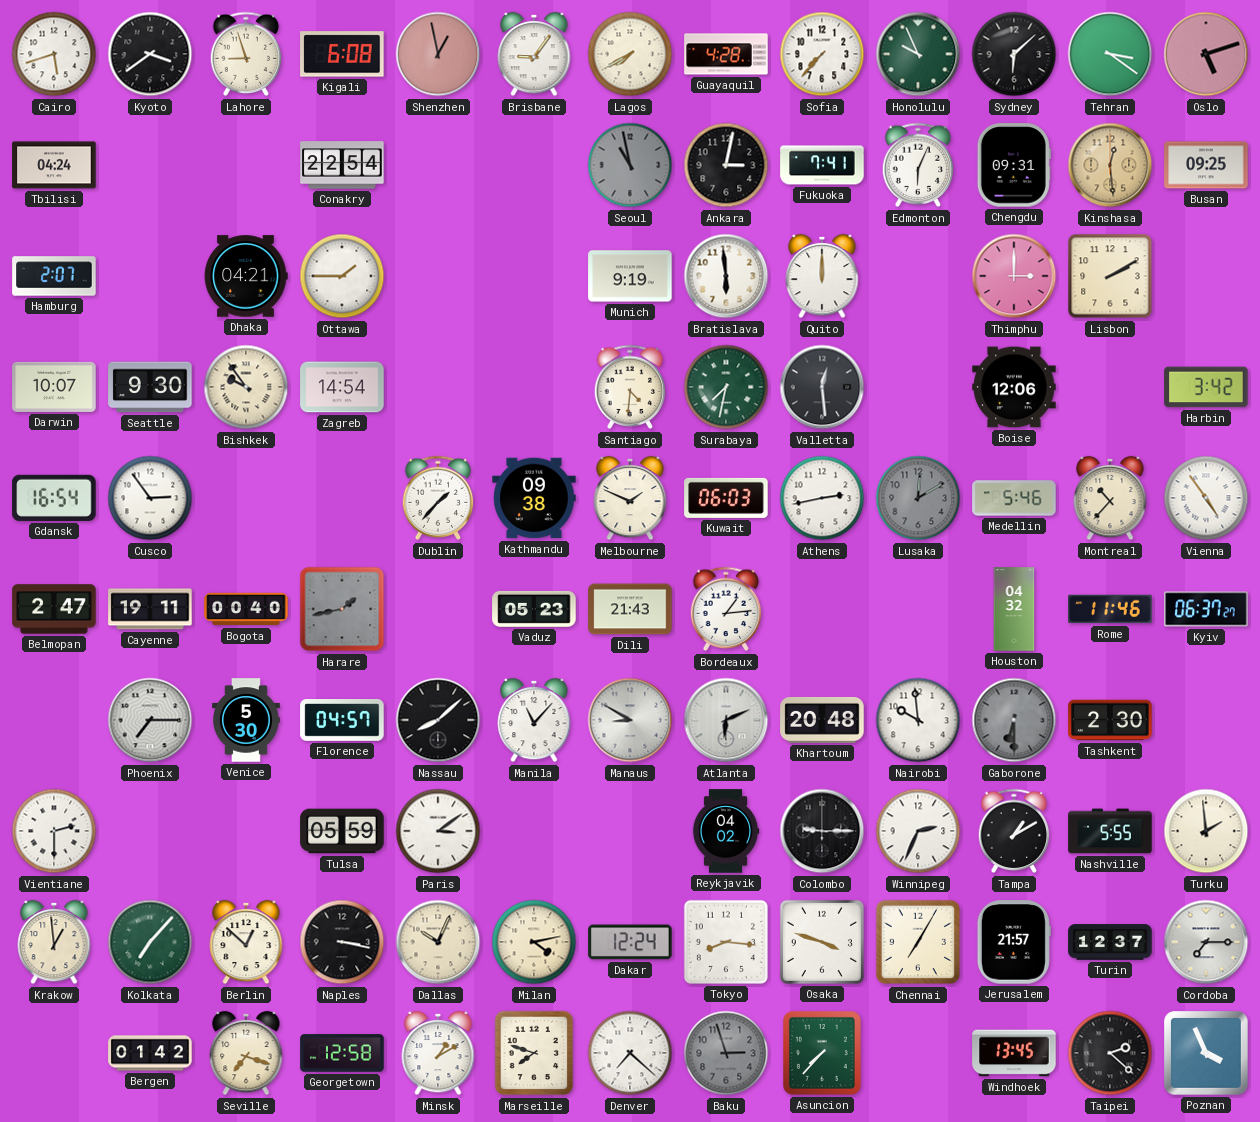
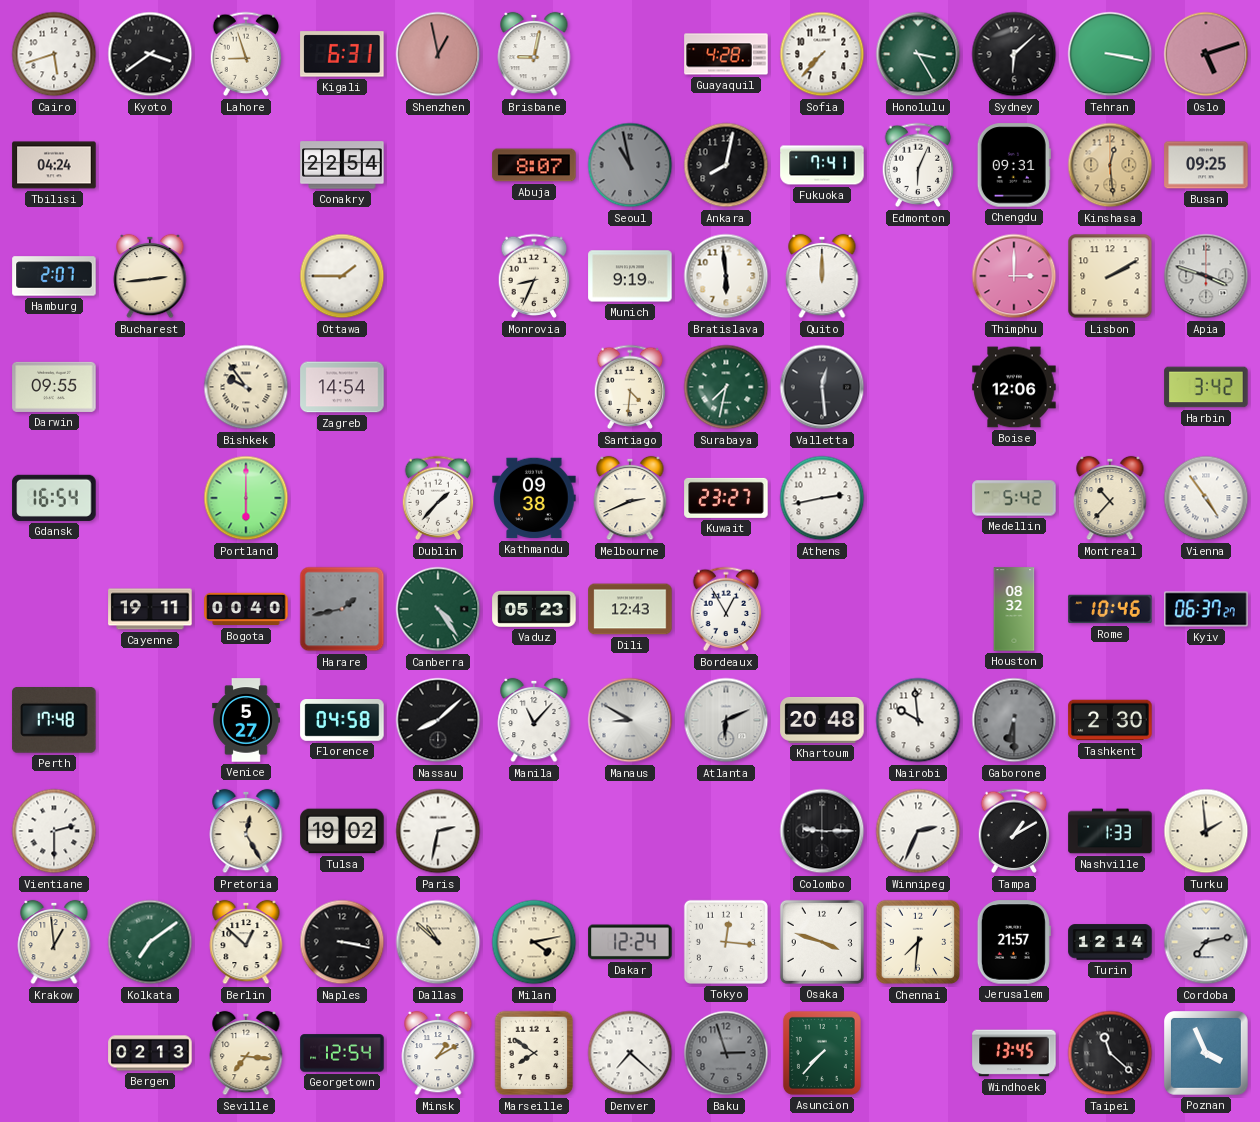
Kigali: 6:08 -> 6:31 (342, 54)
Brisbane: 9:06 -> 9:02 (534, 54)
Lagos: 7:40 -> none (630, 54)
Honolulu: 9:56 -> 3:25 (918, 54)
Tehran: 3:21 -> 3:17 (1110, 54)
Abuja: none -> 8:07 (534, 165)
Ankara: 3:02 -> 8:02 (726, 165)
Bucharest: none -> 2:44 (150, 276)
Dhaka: 04:21 -> none (246, 276)
Monrovia: none -> 8:34 (534, 276)
Apia: none -> 3:48 (1206, 276)
Darwin: 10:07 -> 09:55 (54, 387)
Seattle: 9:30 -> none (150, 387)
Cusco: 2:54 -> none (150, 498)
Portland: none -> 6:00 (246, 498)
Melbourne: 1:49 -> 2:41 (630, 498)
Kuwait: 06:03 -> 23:27 (726, 498)
Lusaka: 12:10 -> none (918, 498)
Medellin: 5:46 -> 5:42 (1014, 498)
Belmopan: 2:47 -> none (54, 609)
Canberra: none -> 4:24 (438, 609)
Dili: 21:43 -> 12:43 (630, 609)
Bordeaux: 1:14 -> 12:55 (726, 609)
Houston: 04:32 -> 08:32 (1014, 609)
Rome: 11:46 -> 10:46 (1110, 609)
Perth: none -> 17:48 (54, 721)
Phoenix: 7:15 -> none (150, 720)
Venice: 5:30 -> 5:27 (247, 720)
Florence: 04:57 -> 04:58 (342, 721)
Pretoria: none -> 12:25 (246, 831)
Tulsa: 05:59 -> 19:02 (342, 831)
Paris: 3:09 -> 2:32 (438, 831)
Reykjavik: 04:02 -> none (726, 831)
Nashville: 5:55 -> 1:33 (1110, 831)
Kolkata: 7:07 -> 7:09 (150, 942)
Dallas: 10:04 -> 10:52 (438, 942)
Tokyo: 8:16 -> 12:16 (726, 942)
Chennai: 7:05 -> 7:31 (918, 942)
Turin: 12:37 -> 12:14 (1110, 942)
Cordoba: 7:15 -> 7:13 (1206, 942)
Bergen: 01:42 -> 02:13 (150, 1053)
Seville: 7:18 -> 7:16 (246, 1053)
Georgetown: 12:58 -> 12:54 (342, 1053)
Marseille: 7:48 -> 7:51 (534, 1053)
Taipei: 2:22 -> 11:22 (1110, 1053)
